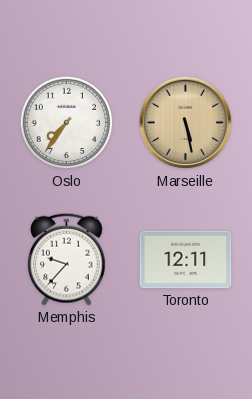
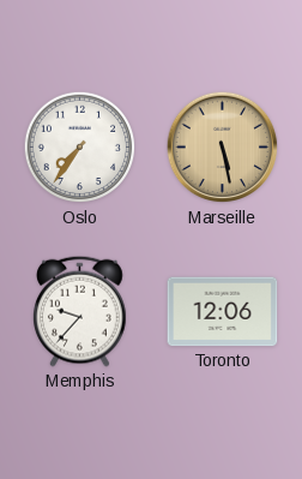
Toronto: 12:11 -> 12:06 (223, 312)
